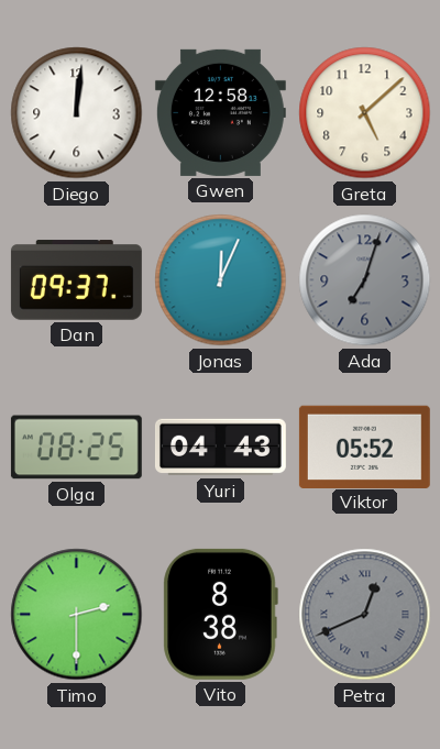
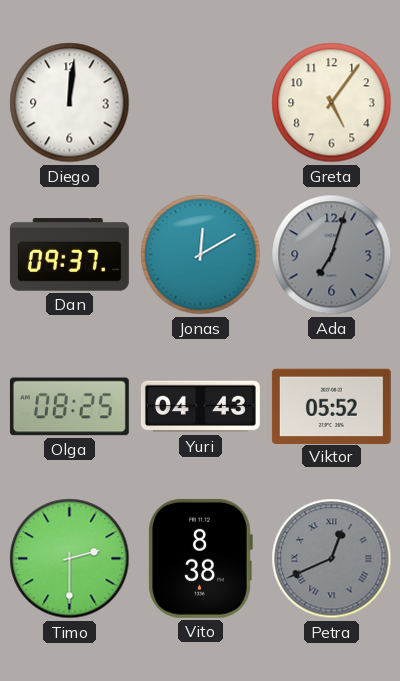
Gwen: 12:58 -> none (220, 112)
Greta: 5:08 -> 5:06 (332, 103)
Jonas: 12:04 -> 12:10 (201, 255)
